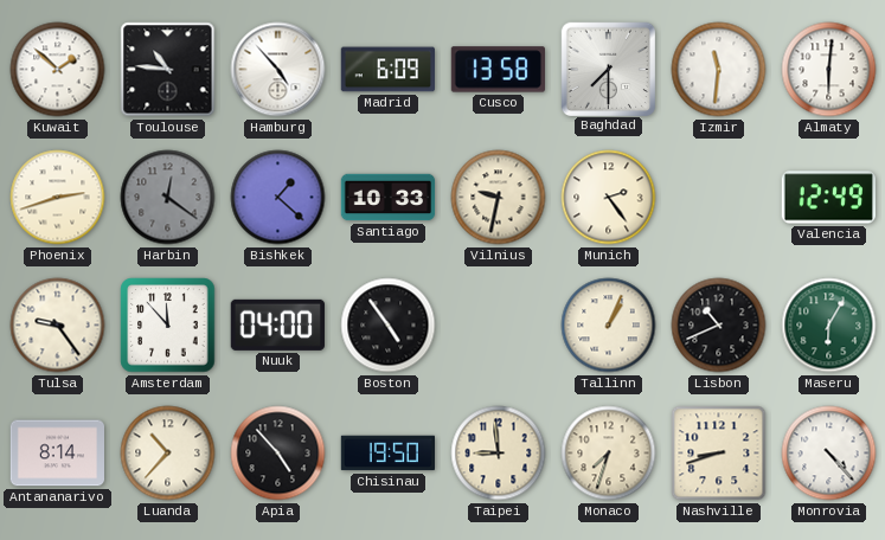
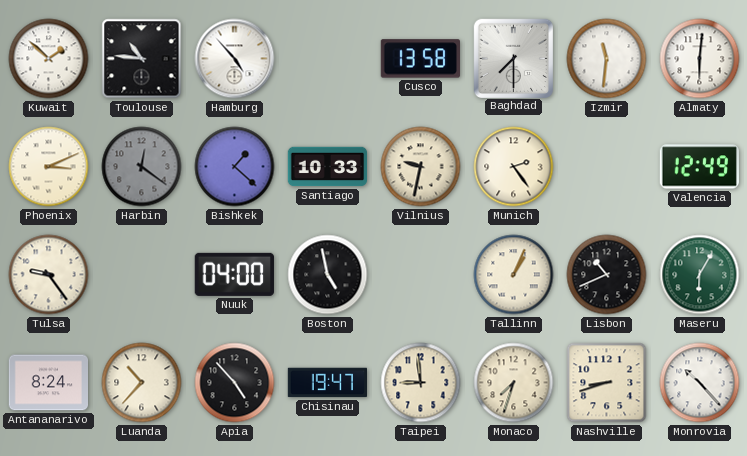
Madrid: 6:09 -> none (387, 70)
Phoenix: 2:42 -> 3:11 (49, 167)
Amsterdam: 11:53 -> none (168, 326)
Boston: 4:54 -> 4:58 (328, 275)
Antananarivo: 8:14 -> 8:24 (48, 383)
Chisinau: 19:50 -> 19:47 (328, 383)
Monrovia: 4:23 -> 10:23 (700, 383)
